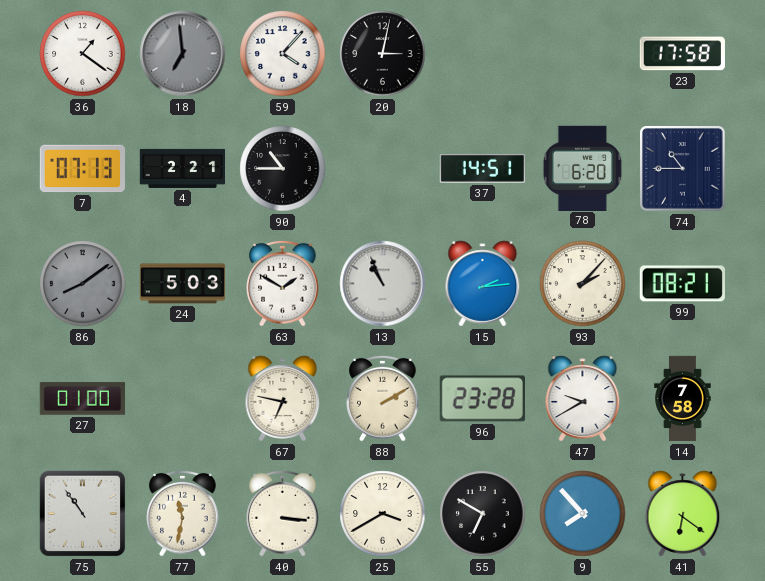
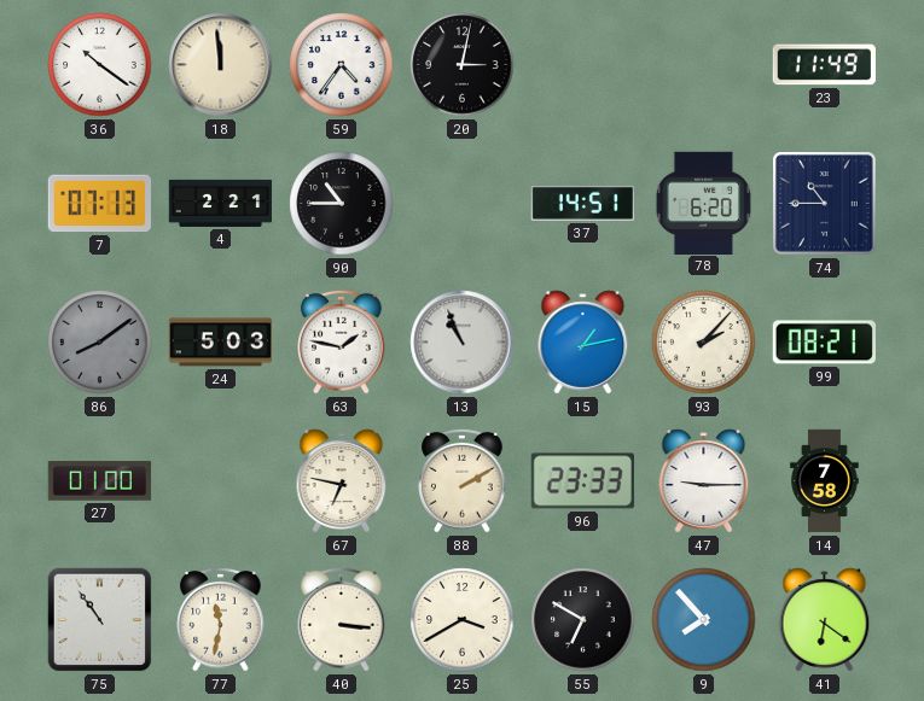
36: 1:21 -> 10:21 (100, 65)
18: 6:59 -> 11:59 (221, 65)
18 dial: grey -> cream (221, 65)
59: 4:07 -> 4:36 (342, 65)
23: 17:58 -> 11:49 (824, 65)
63: 1:50 -> 1:47 (342, 341)
15: 2:14 -> 1:13 (583, 343)
96: 23:28 -> 23:33 (582, 481)
47: 9:40 -> 9:15 (704, 481)
